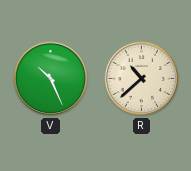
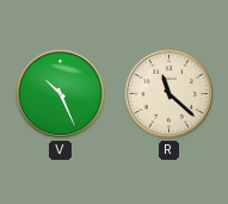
R: 10:38 -> 11:22 (170, 94)
